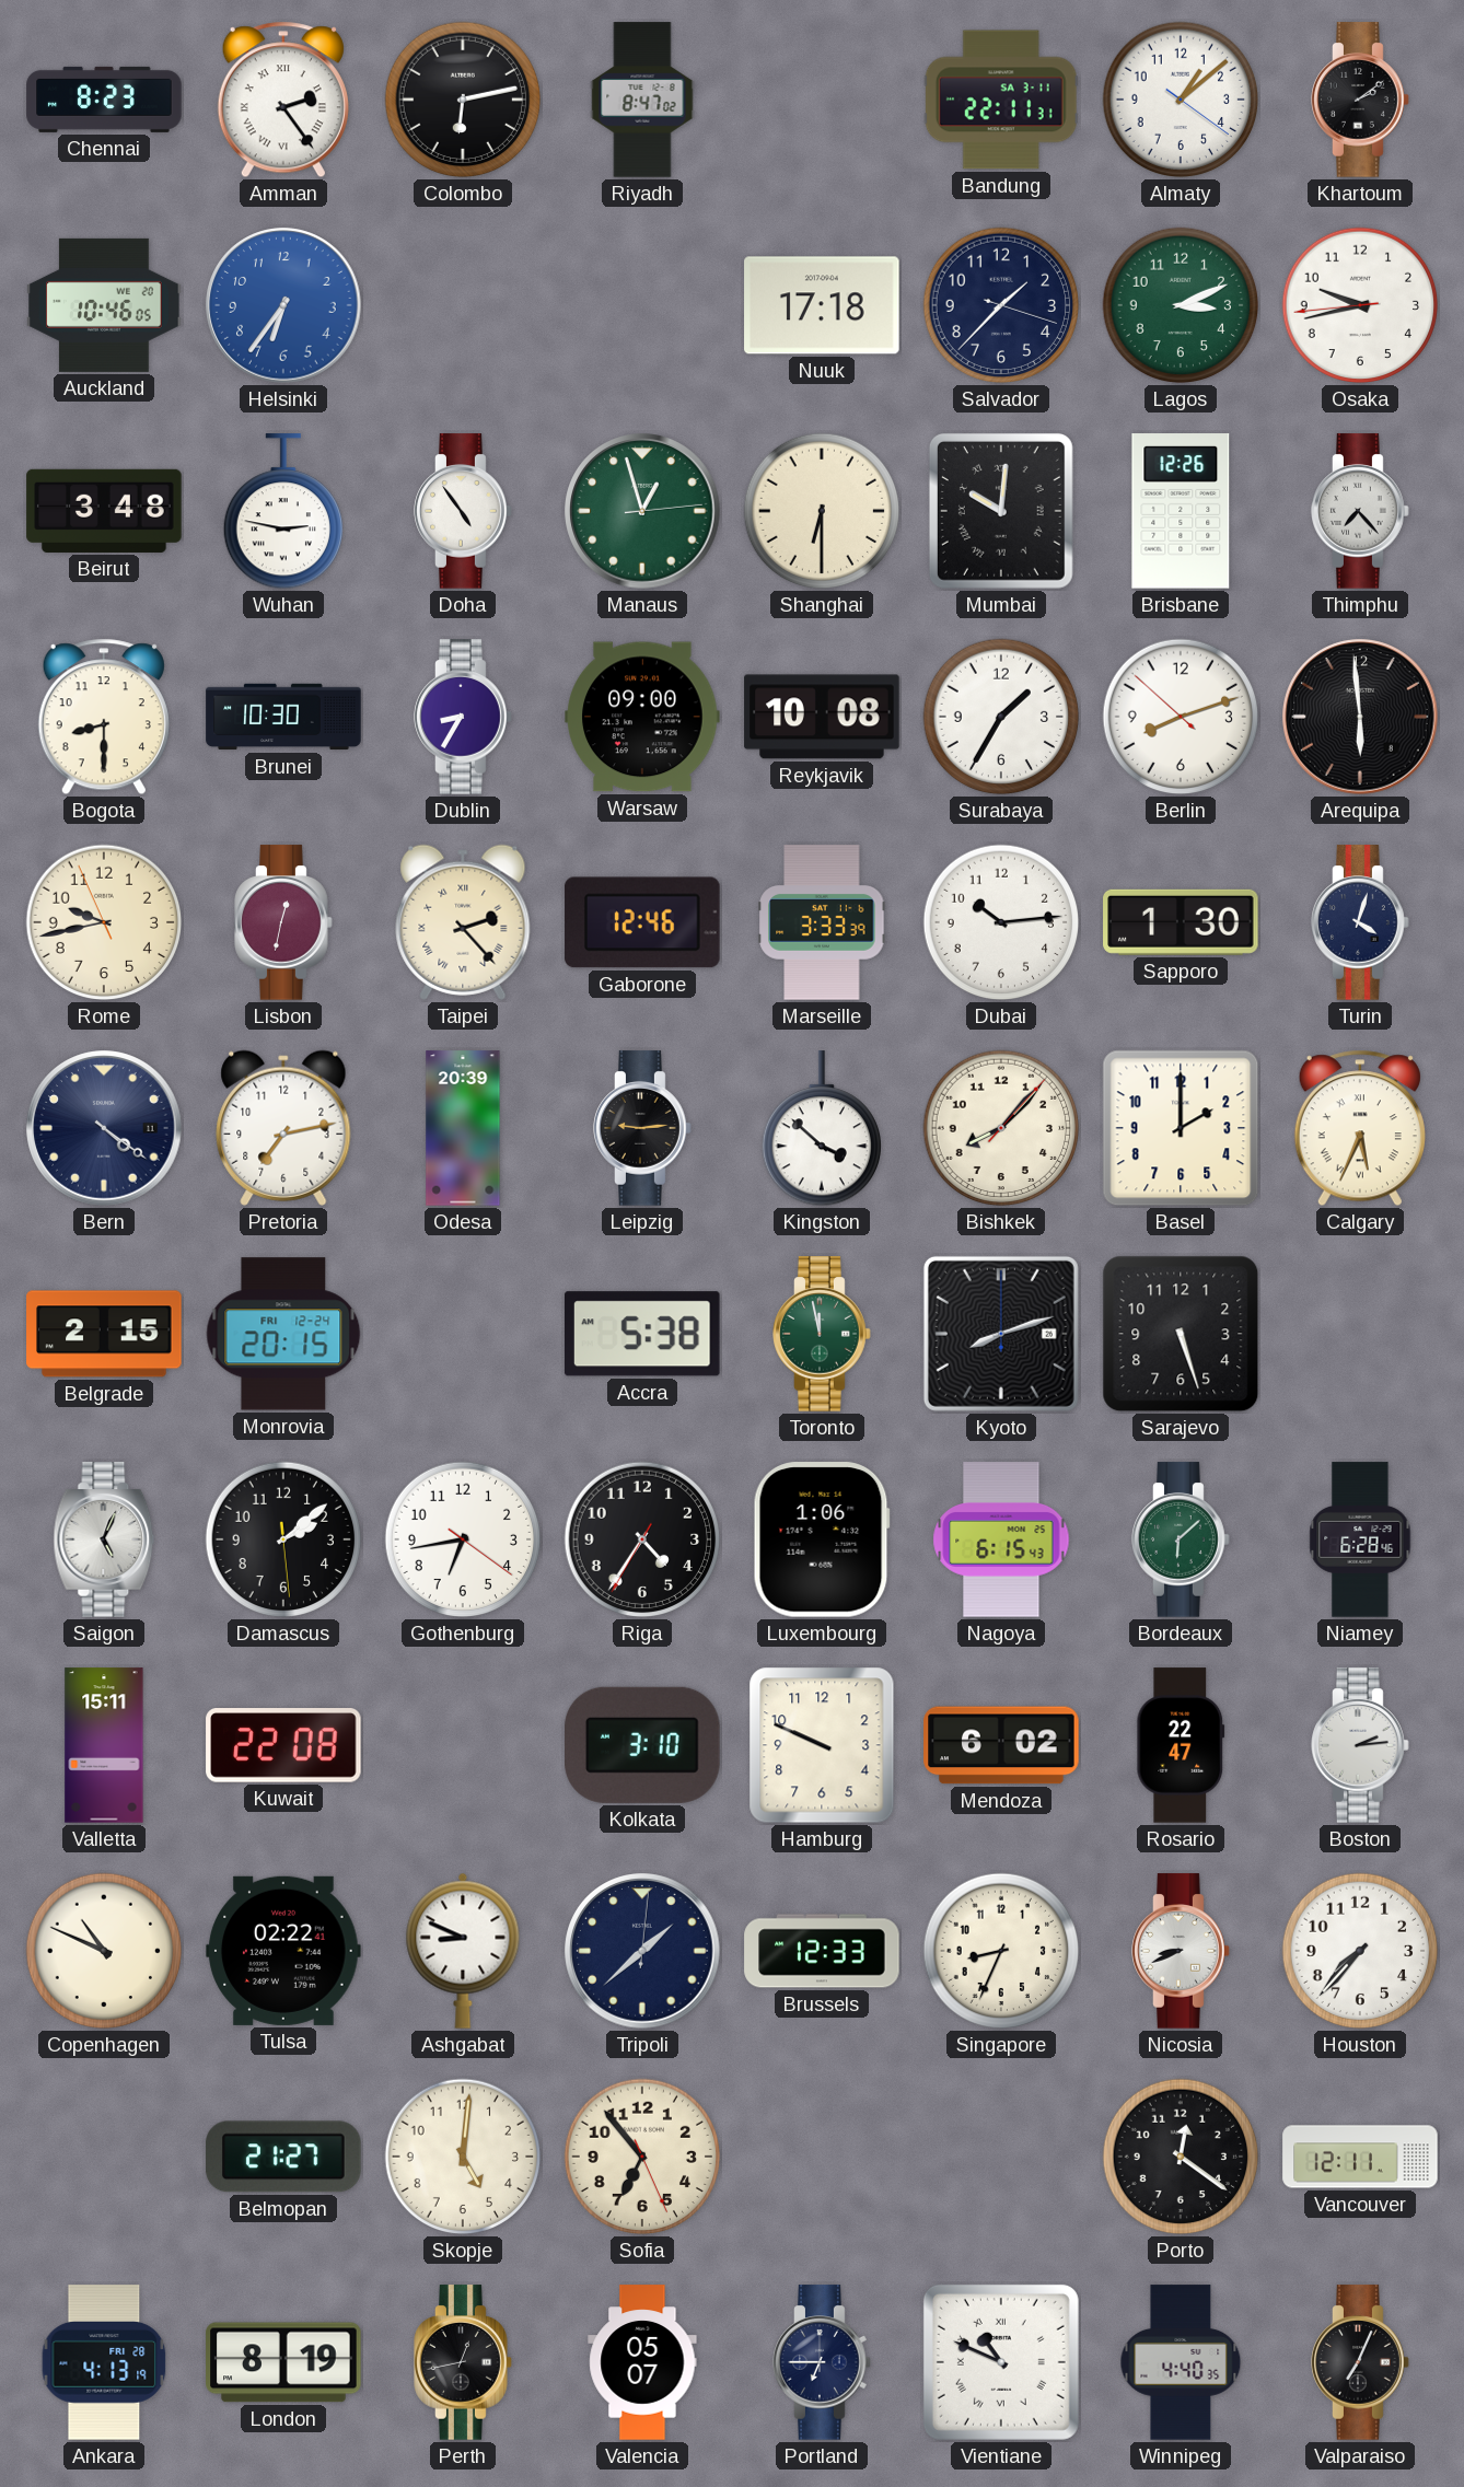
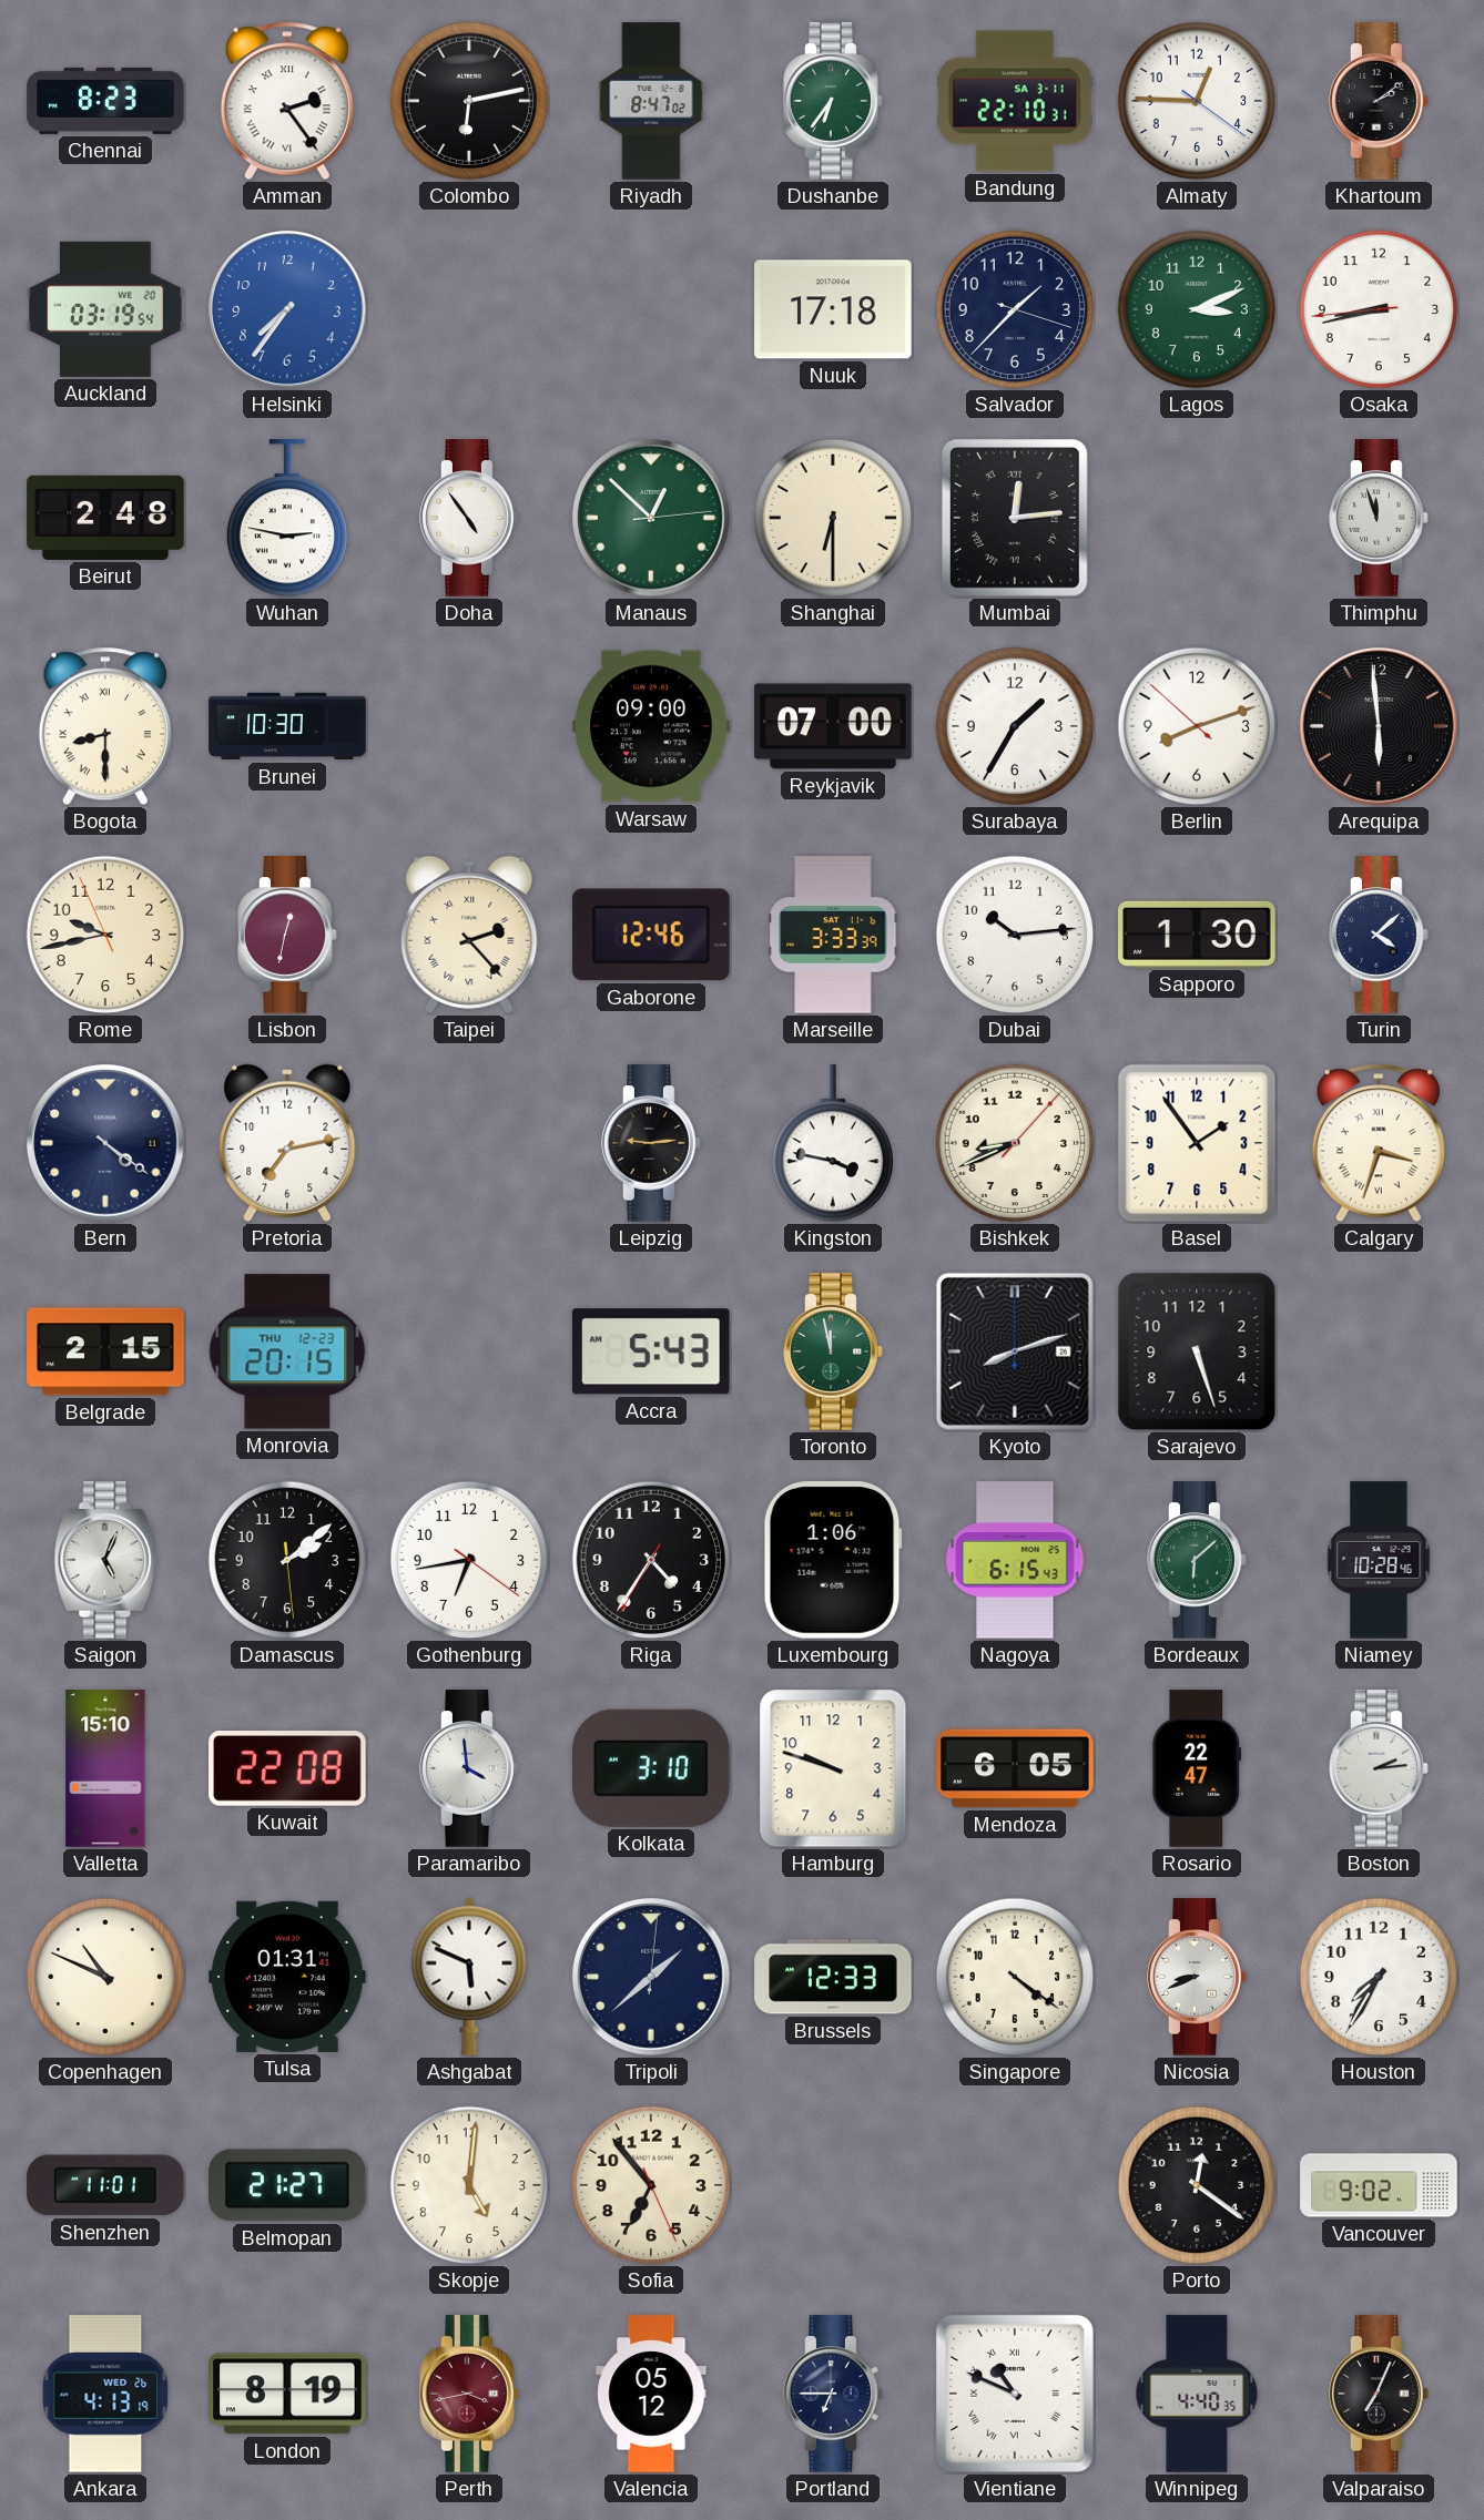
Dushanbe: none -> 6:36 (833, 101)
Bandung: 22:11 -> 22:10 (1015, 101)
Almaty: 1:08 -> 12:45 (1197, 101)
Auckland: 10:46 -> 03:19 (105, 309)
Helsinki: 6:36 -> 7:36 (287, 309)
Osaka: 9:42 -> 8:42 (1379, 309)
Beirut: 3:48 -> 2:48 (105, 518)
Manaus: 12:57 -> 12:52 (651, 518)
Mumbai: 10:01 -> 12:14 (1015, 518)
Brisbane: 12:26 -> none (1181, 511)
Thimphu: 7:23 -> 11:57 (1379, 518)
Bogota numerals: Arabic -> Roman (105, 726)
Dublin: 8:35 -> none (463, 717)
Reykjavik: 10:08 -> 07:00 (833, 726)
Turin: 4:03 -> 4:08 (1379, 935)
Odesa: 20:39 -> none (463, 1128)
Kingston: 3:52 -> 3:47 (832, 1144)
Bishkek: 8:07 -> 8:41 (1015, 1143)
Basel: 2:00 -> 1:54 (1197, 1143)
Calgary: 5:34 -> 3:33 (1379, 1143)
Monrovia date: FRI 12-24 -> THU 12-23 (287, 1351)
Accra: 5:38 -> 5:43 (651, 1351)
Niamey: 6:28 -> 10:28 (1379, 1560)
Valletta: 15:11 -> 15:10 (105, 1768)
Paramaribo: none -> 3:59 (469, 1768)
Hamburg: 9:49 -> 9:48 (833, 1768)
Mendoza: 6:02 -> 6:05 (1015, 1768)
Tulsa: 02:22 -> 01:31 (287, 1977)
Ashgabat: 8:49 -> 5:49 (469, 1977)
Singapore: 8:34 -> 4:21 (1015, 1977)
Houston: 7:37 -> 7:35 (1379, 1977)
Shenzhen: none -> 11:01 (105, 2185)
Vancouver: 12:11 -> 9:02 (1379, 2185)
Ankara date: FRI 28 -> WED 26 (105, 2394)
Perth: 12:43 -> 3:43 (469, 2394)
Perth dial: black -> burgundy (469, 2394)
Valencia: 05:07 -> 05:12 (651, 2394)
